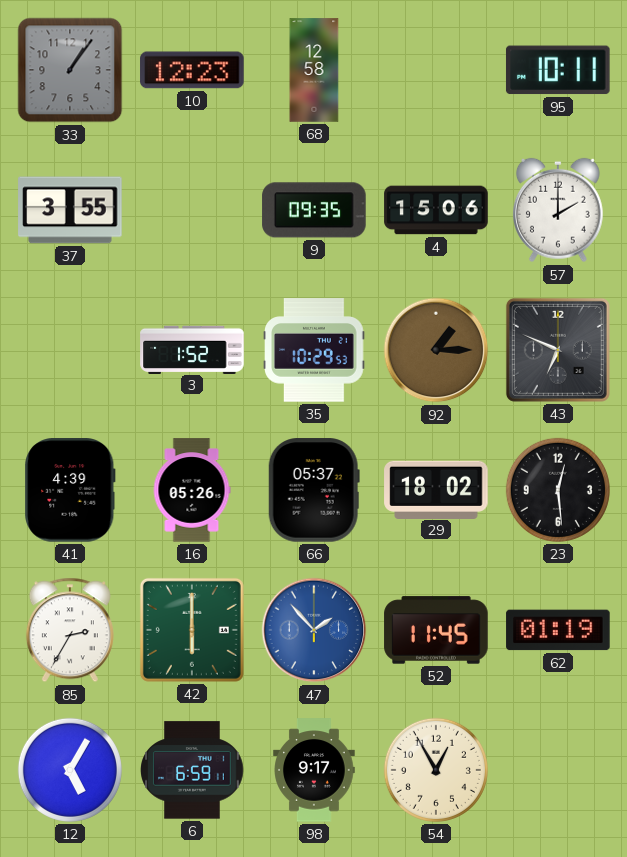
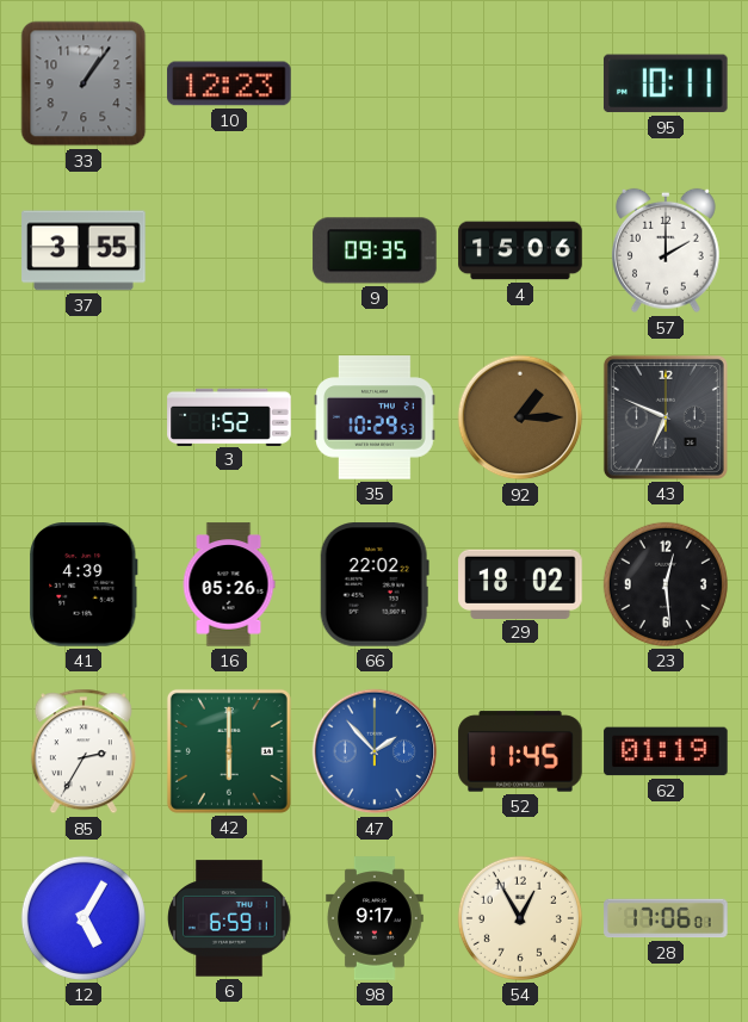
68: 12:58 -> none (314, 70)
66: 05:37 -> 22:02 (375, 584)
28: none -> 17:06 (666, 918)
